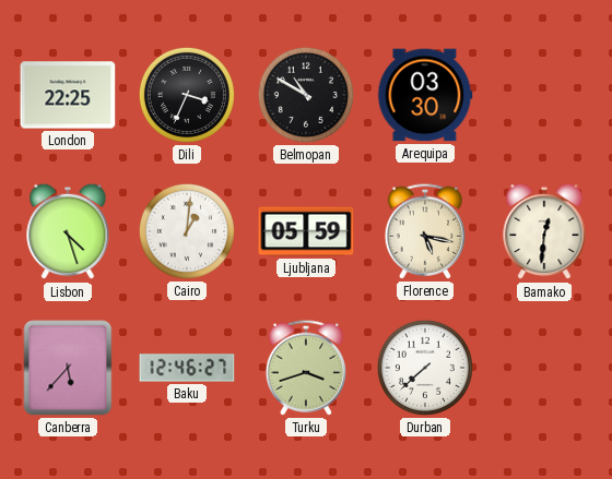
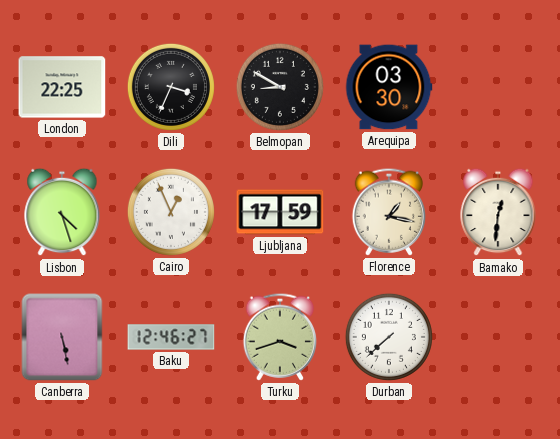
Belmopan: 10:50 -> 8:50 (280, 87)
Cairo: 1:01 -> 12:56 (171, 212)
Ljubljana: 05:59 -> 17:59 (280, 212)
Florence: 5:17 -> 1:17 (389, 212)
Canberra: 5:37 -> 5:28 (62, 337)
